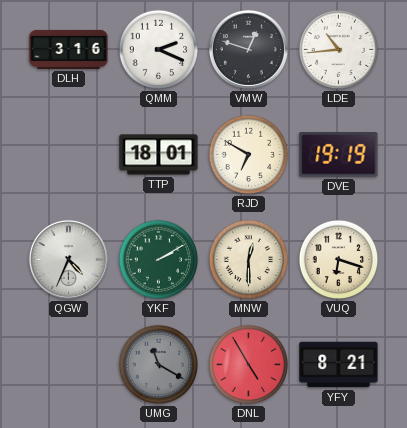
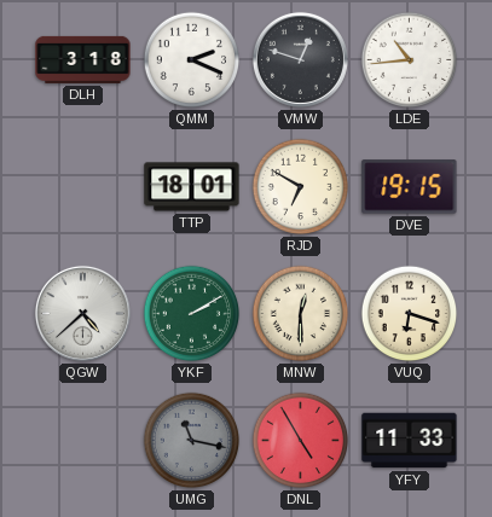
DLH: 3:16 -> 3:18 (83, 59)
DVE: 19:19 -> 19:15 (410, 187)
QGW: 4:34 -> 4:38 (82, 313)
UMG: 11:20 -> 11:17 (192, 441)
YFY: 8:21 -> 11:33 (410, 441)
